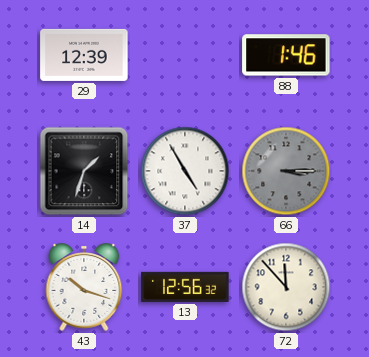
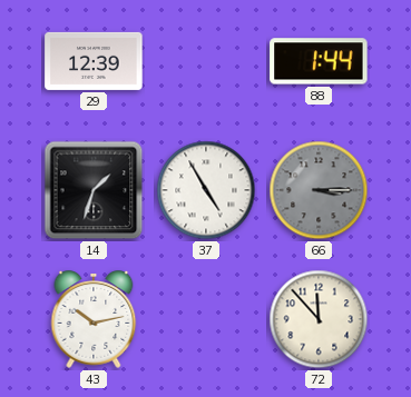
88: 1:46 -> 1:44 (319, 61)
43: 10:18 -> 10:13 (94, 319)
13: 12:56 -> none (185, 287)
